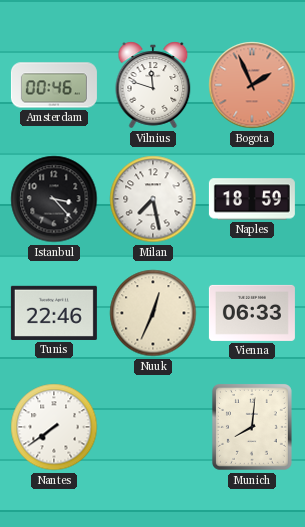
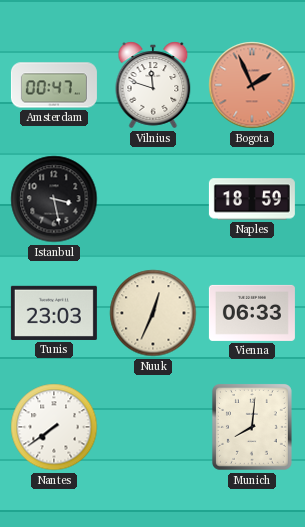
Amsterdam: 00:46 -> 00:47 (54, 85)
Istanbul: 3:23 -> 3:28 (54, 199)
Milan: 7:28 -> none (153, 199)
Tunis: 22:46 -> 23:03 (54, 313)
